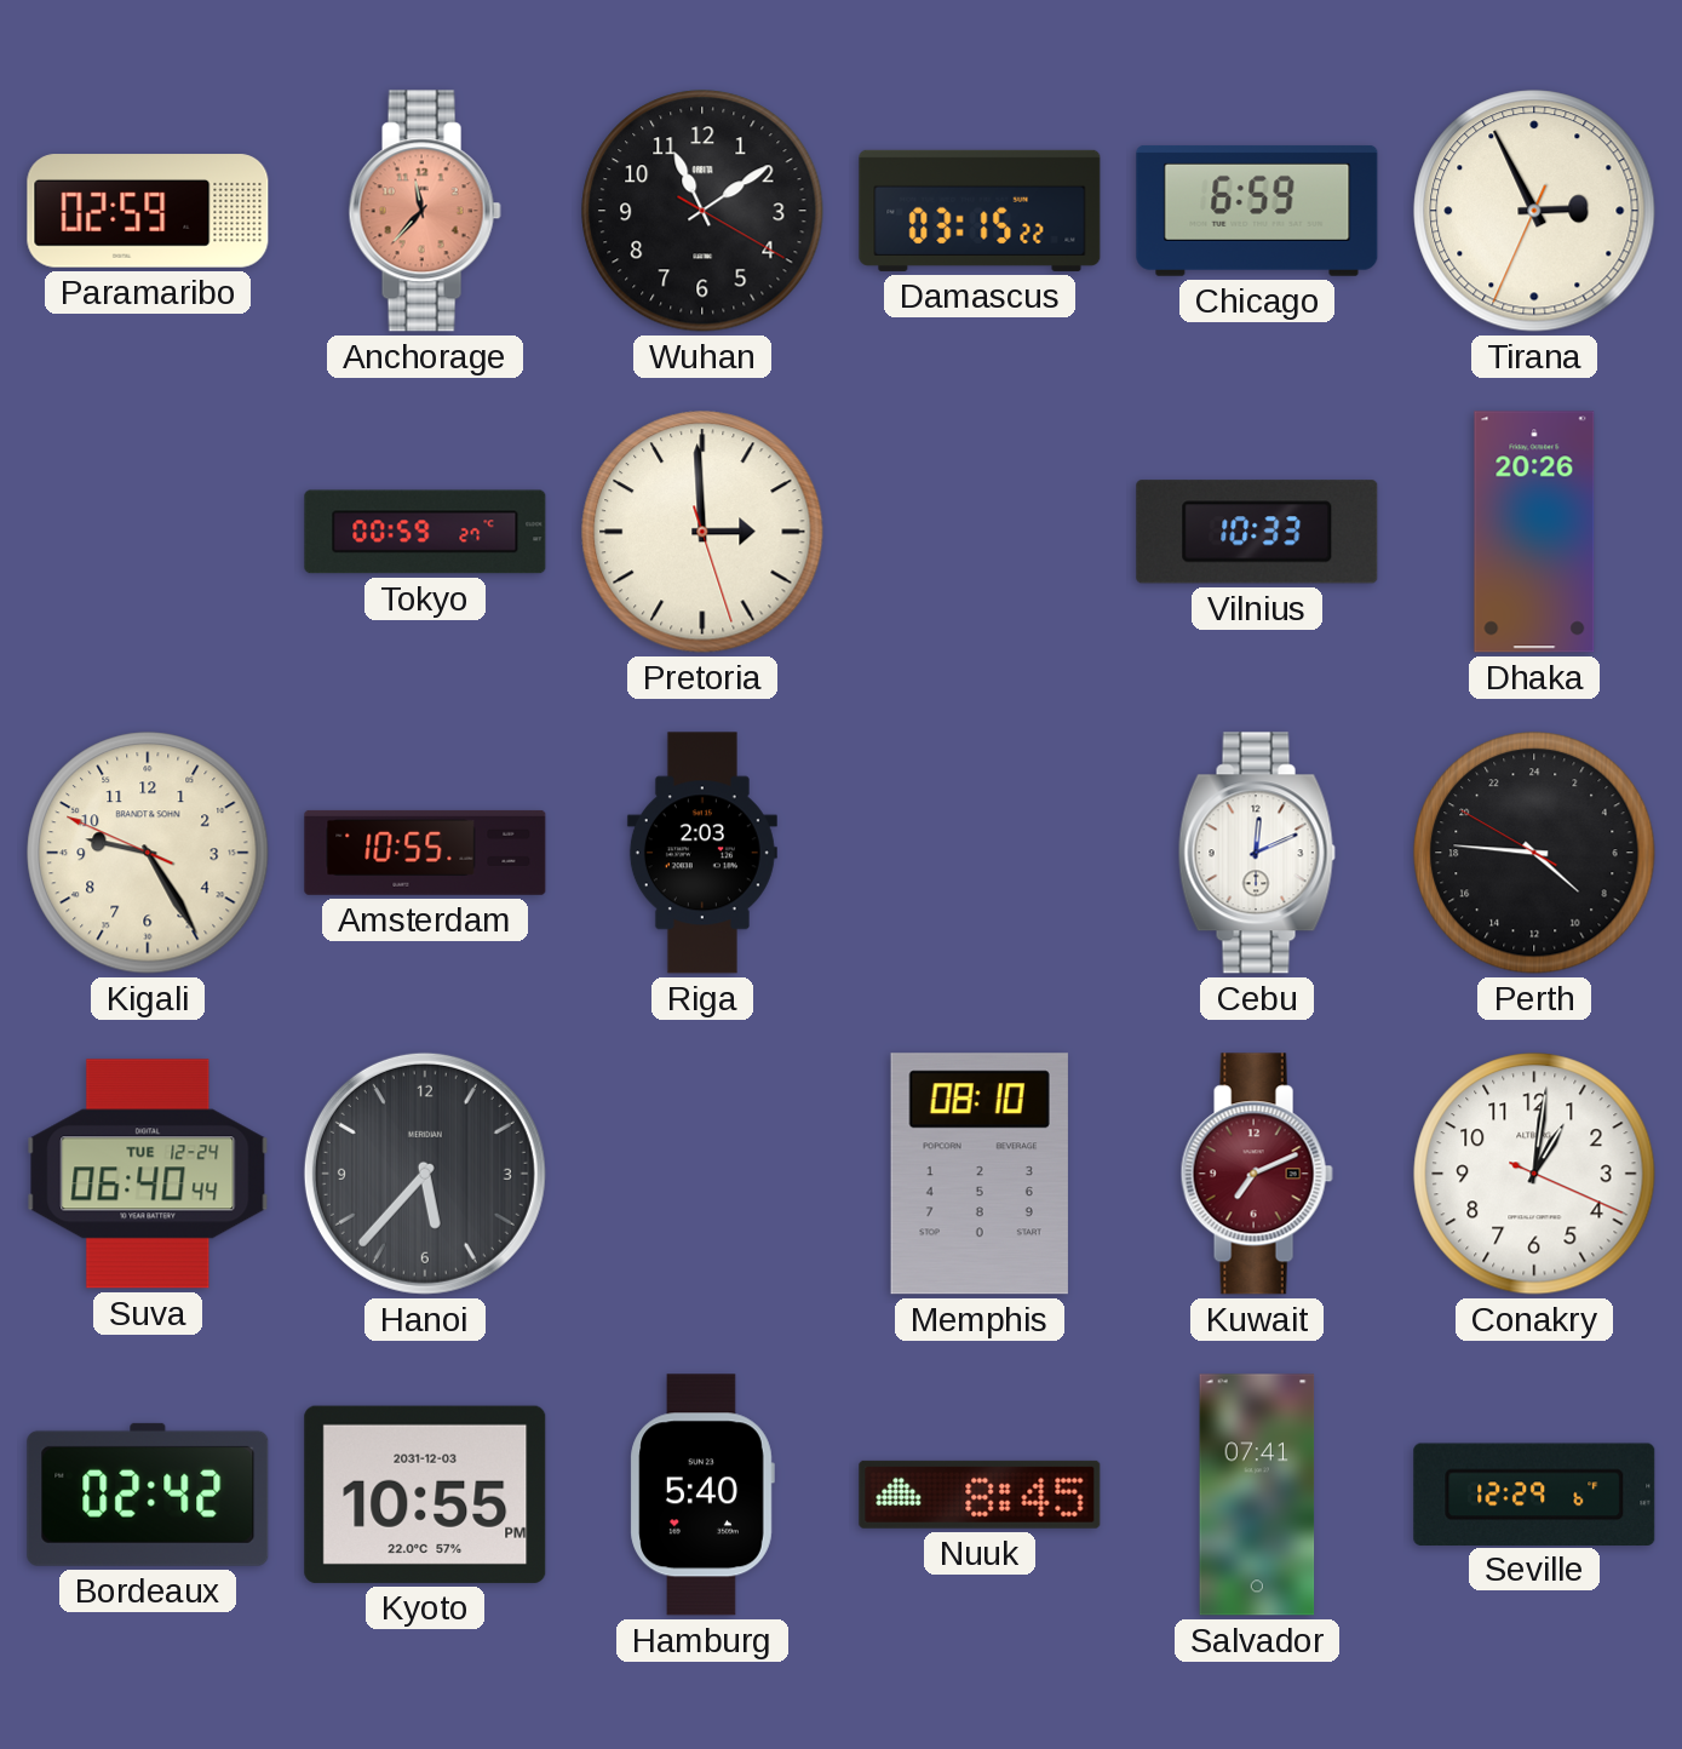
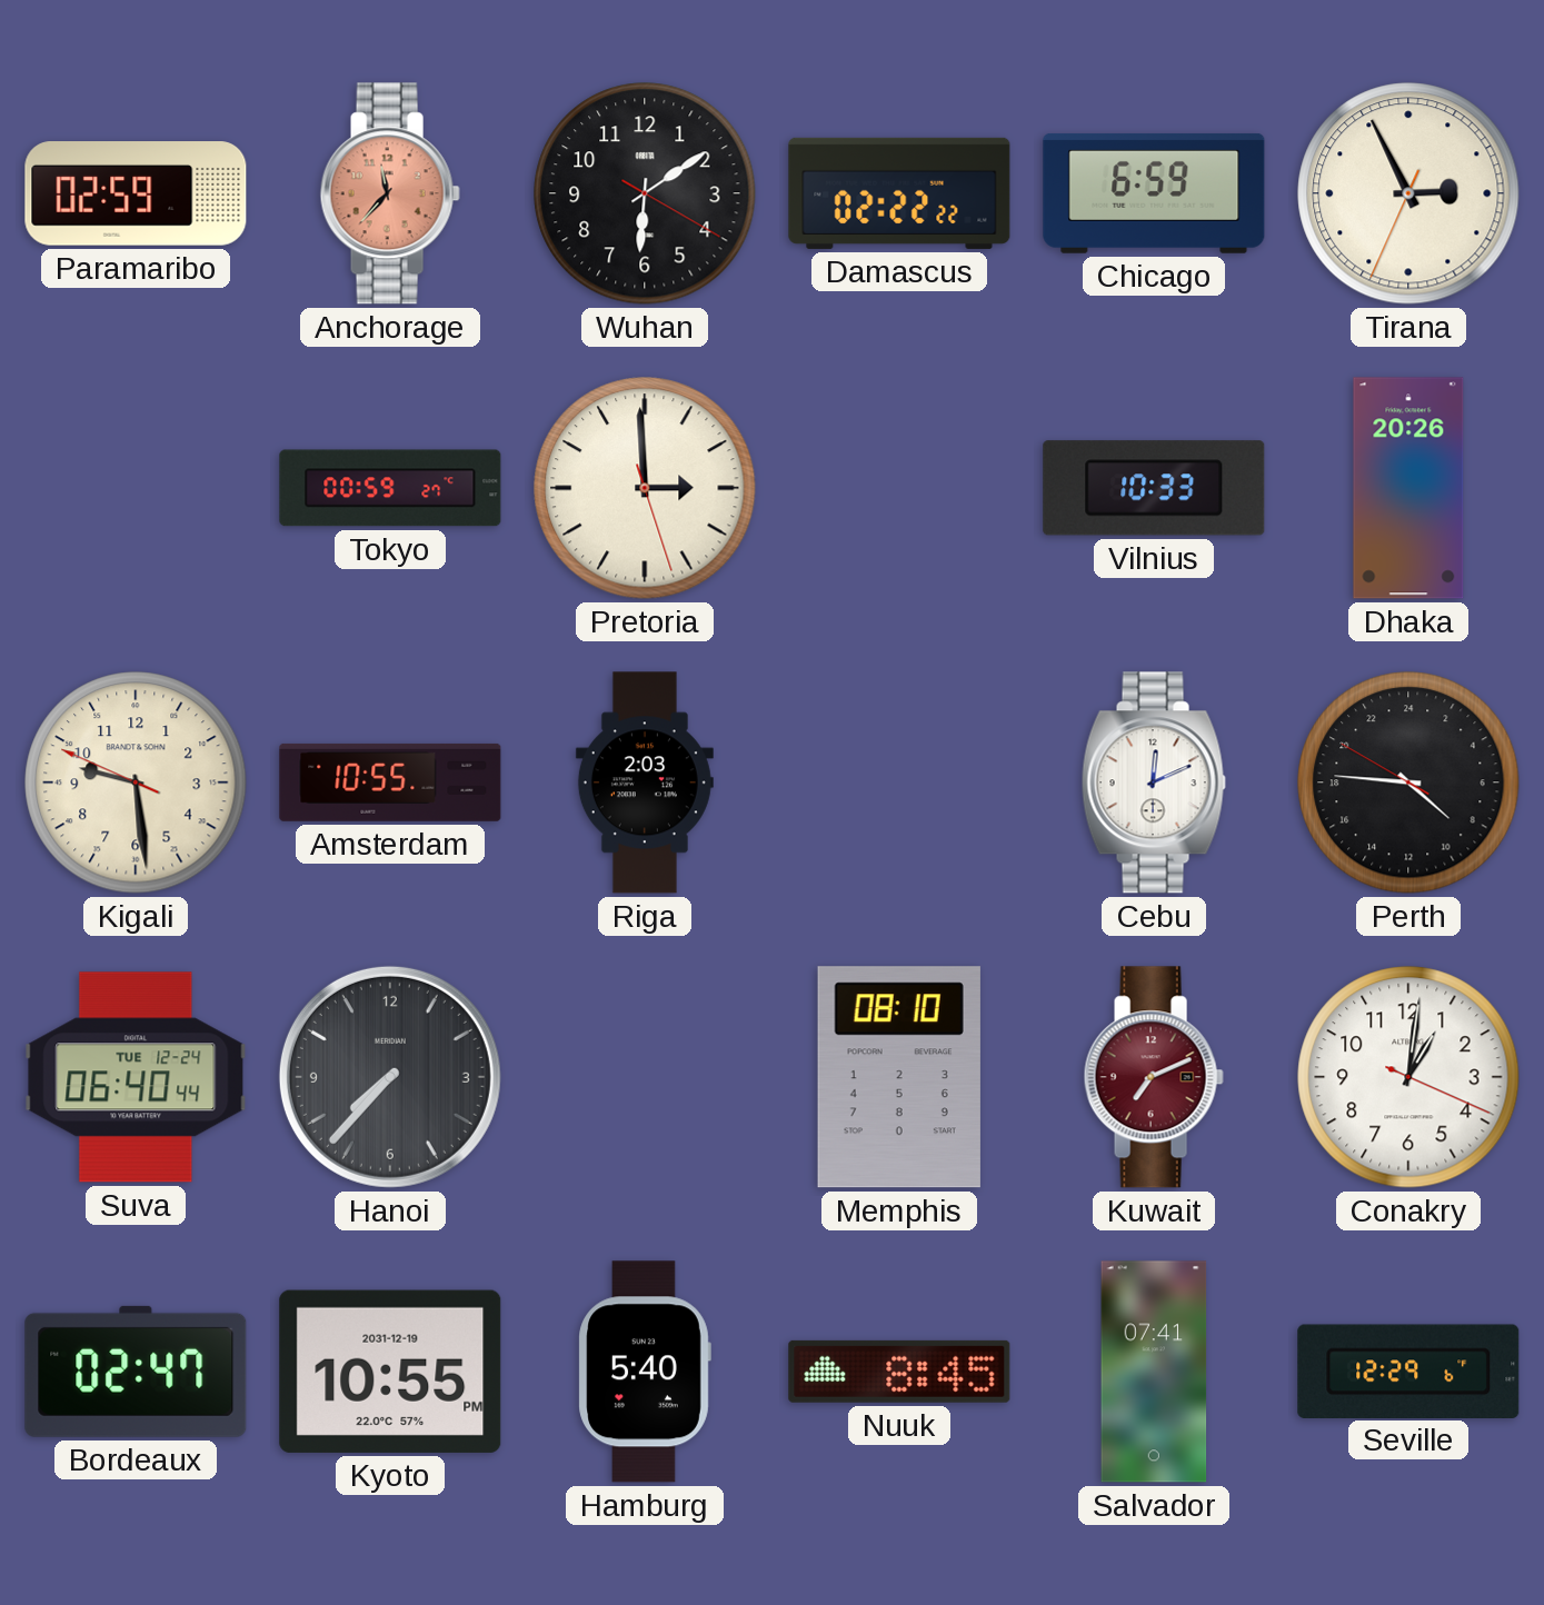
Wuhan: 11:09 -> 6:09 (645, 193)
Damascus: 03:15 -> 02:22 (899, 193)
Kigali: 9:24 -> 9:28 (136, 782)
Hanoi: 5:37 -> 7:37 (390, 1077)
Bordeaux: 02:42 -> 02:47 (136, 1372)
Kyoto date: 2031-12-03 -> 2031-12-19 (390, 1372)
